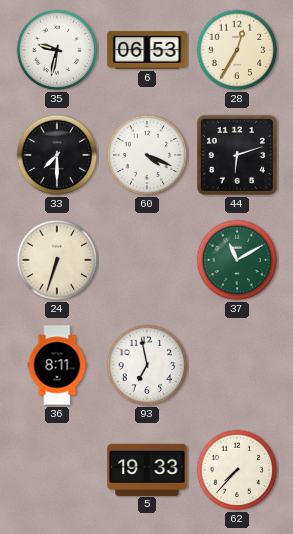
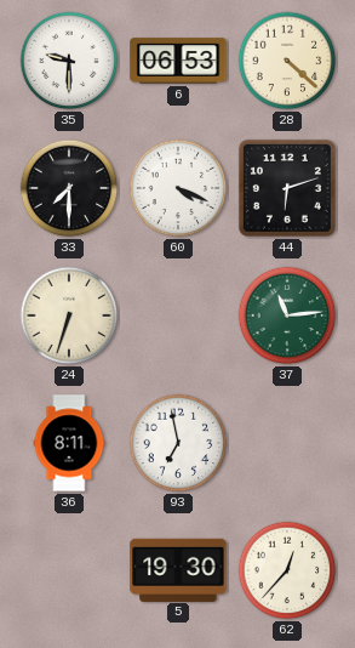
35: 9:32 -> 9:30 (69, 61)
28: 12:35 -> 4:22 (287, 61)
37: 11:10 -> 11:14 (287, 316)
5: 19:33 -> 19:30 (178, 569)
62: 7:37 -> 12:37 (287, 570)
